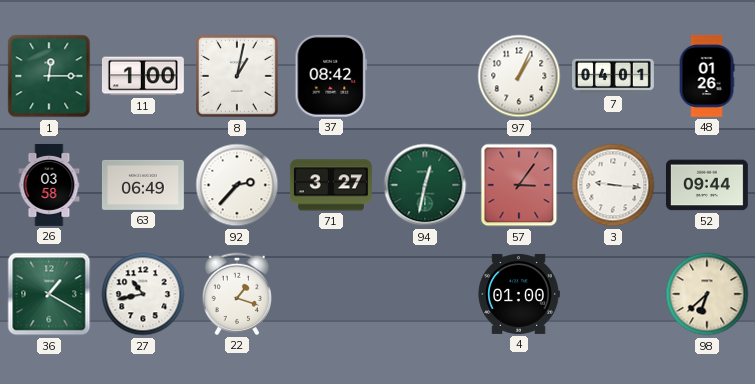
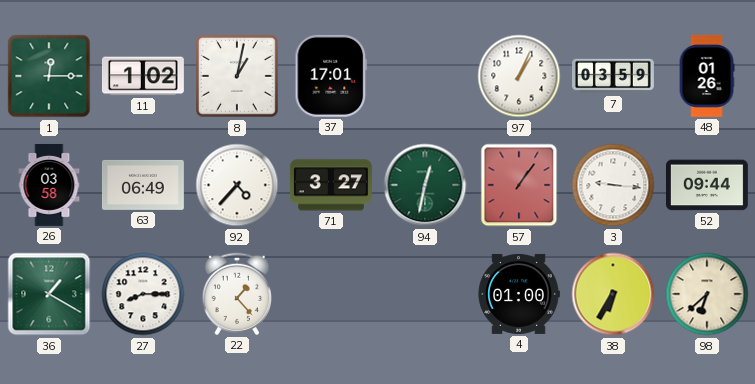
11: 1:00 -> 1:02 (143, 76)
37: 08:42 -> 17:01 (331, 76)
7: 04:01 -> 03:59 (614, 76)
92: 2:37 -> 4:37 (237, 185)
57: 3:06 -> 1:06 (519, 185)
27: 10:43 -> 8:15 (143, 294)
22: 1:18 -> 1:23 (236, 294)
38: none -> 6:35 (613, 294)
